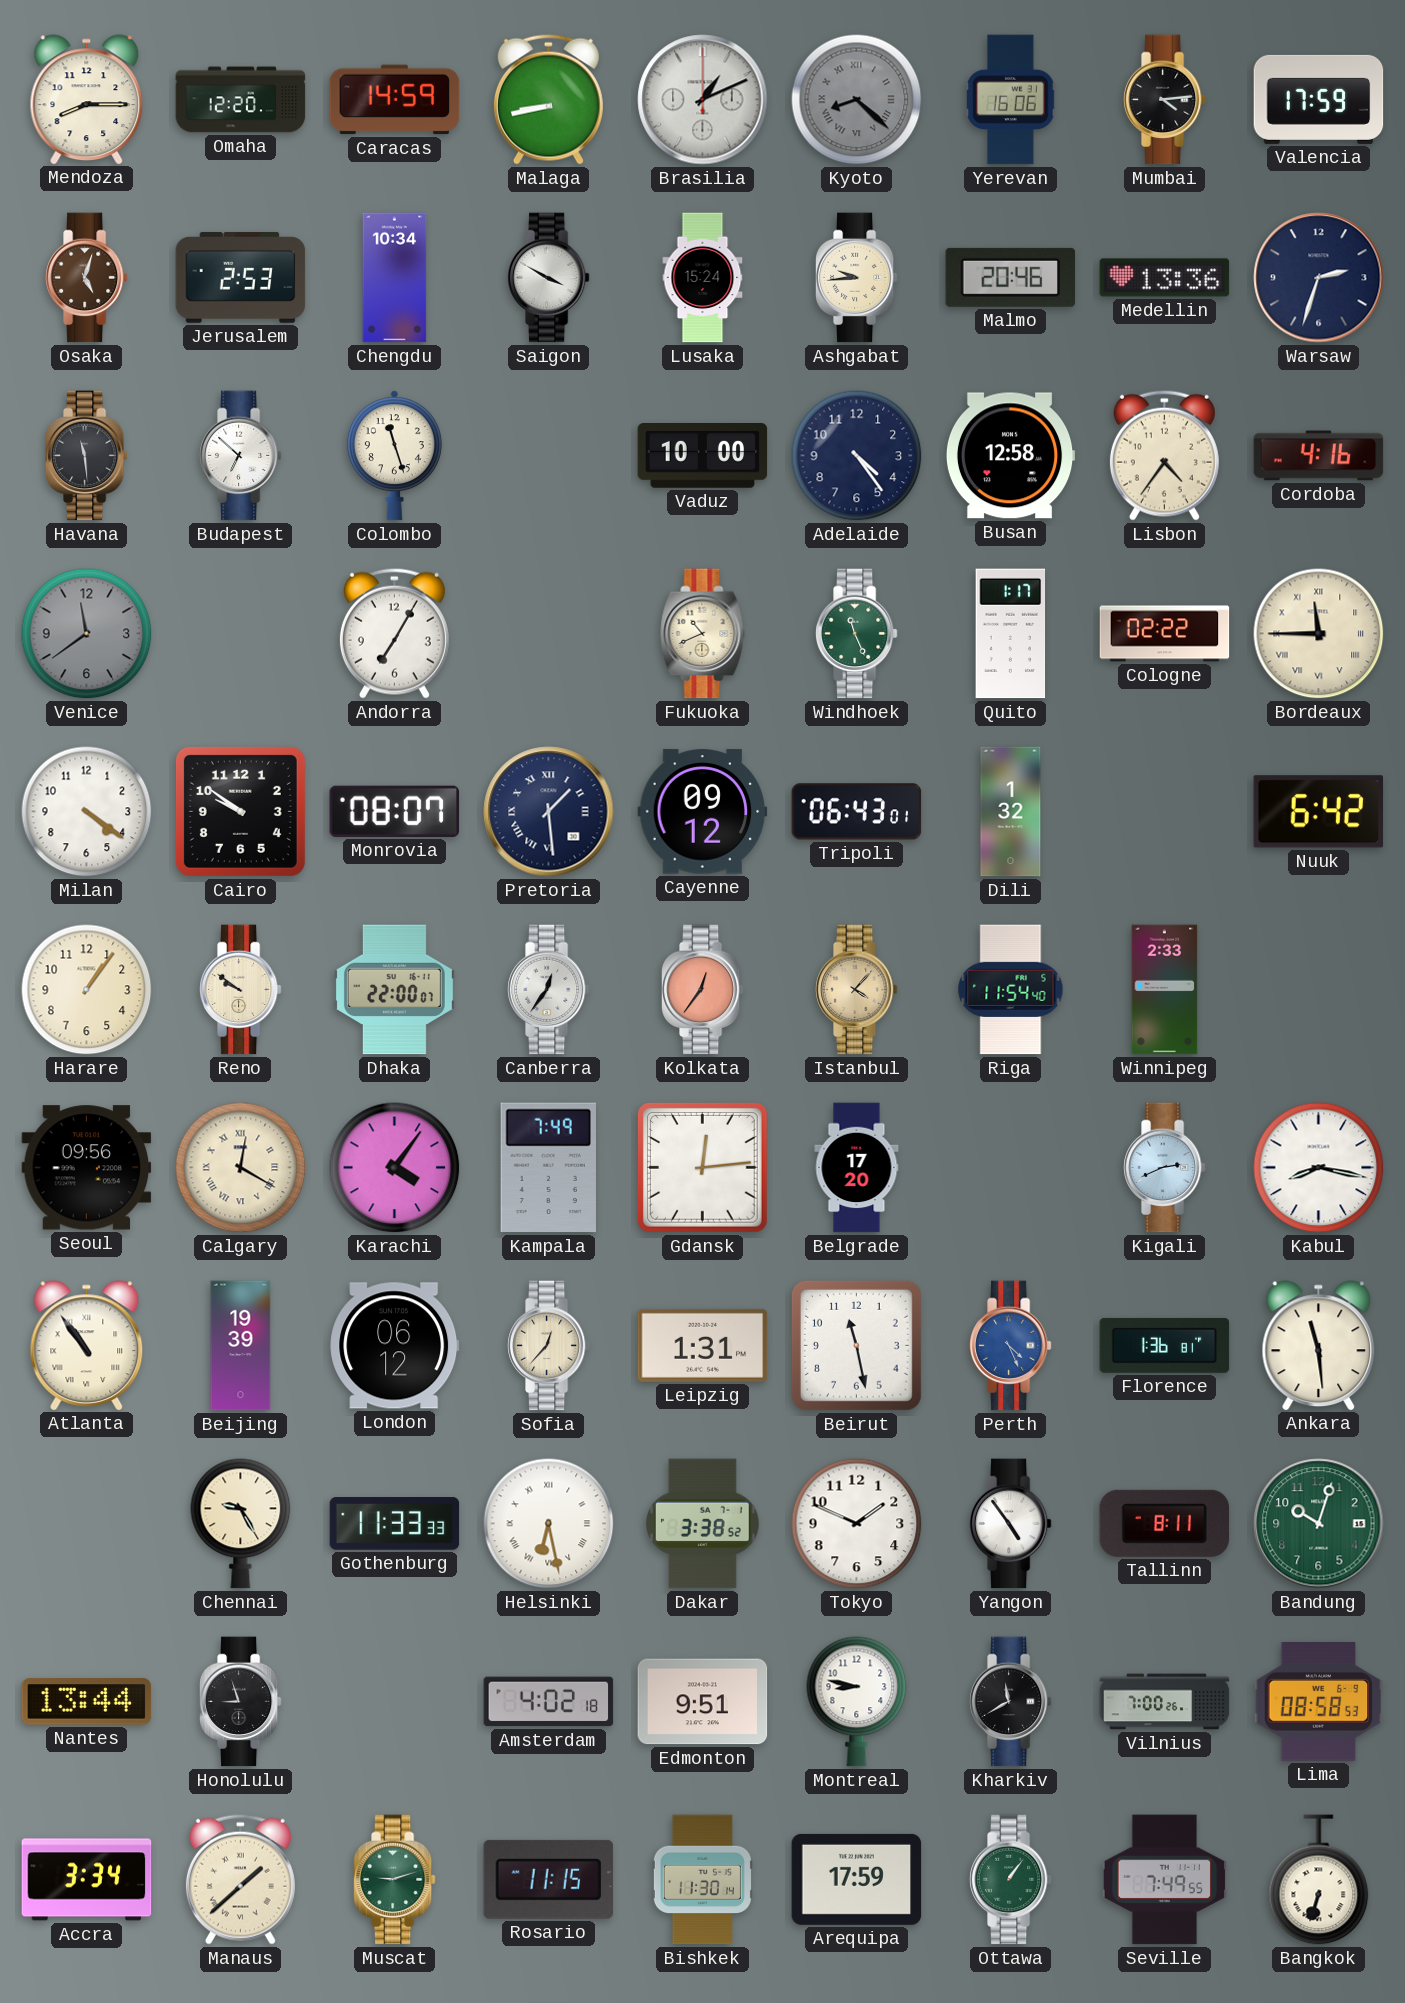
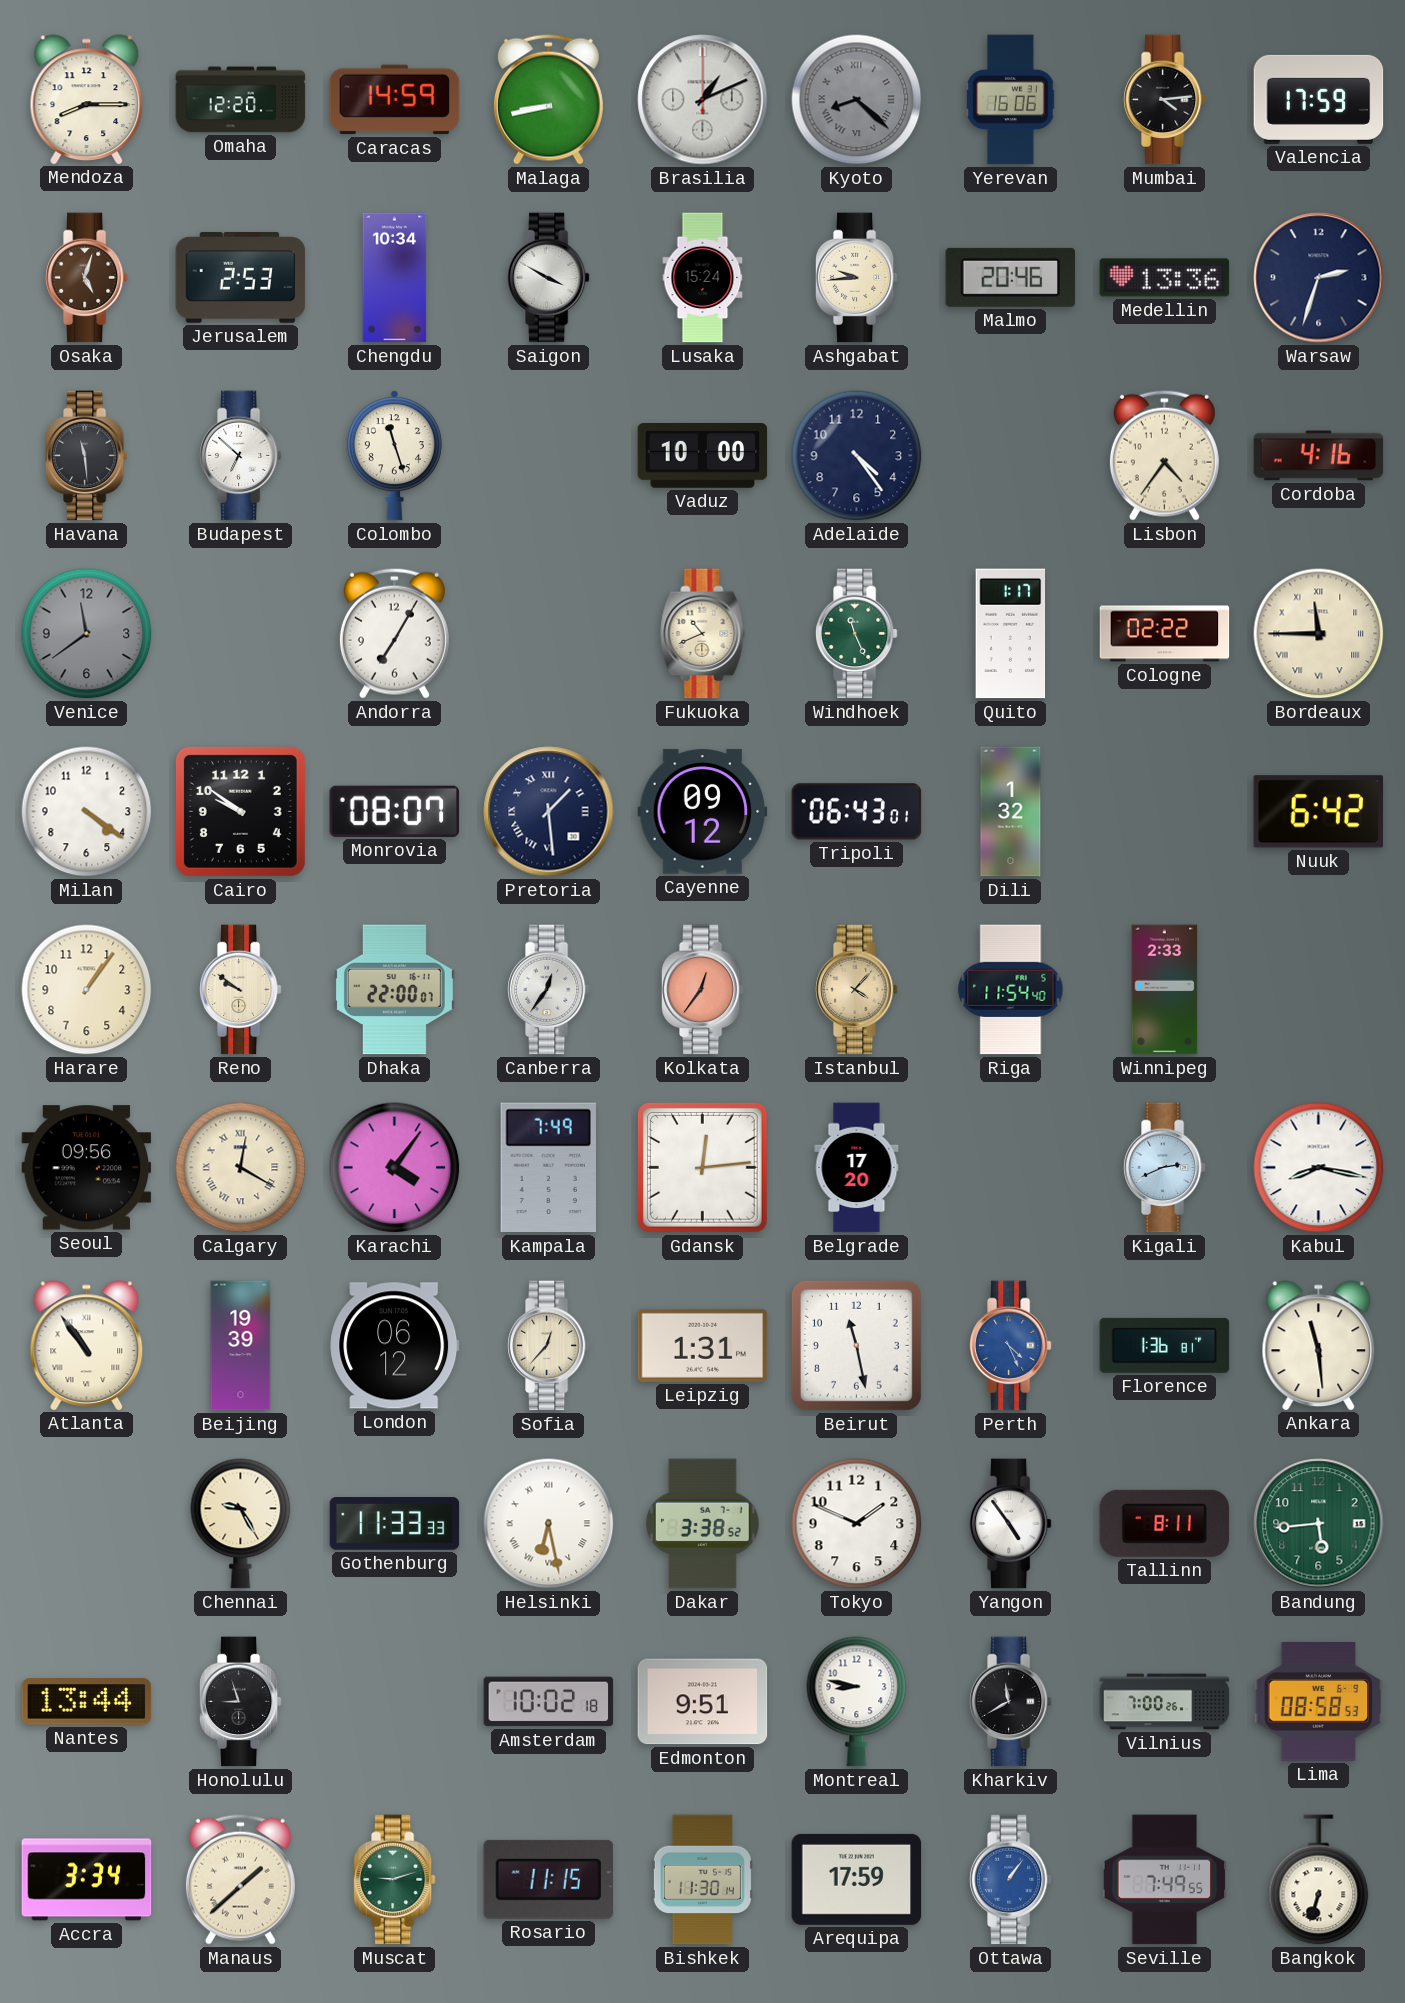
Busan: 12:58 -> none (1010, 456)
Bandung: 10:03 -> 5:44 (1319, 1524)
Amsterdam: 4:02 -> 10:02 (549, 1702)
Ottawa dial: green -> blue (1010, 1880)
